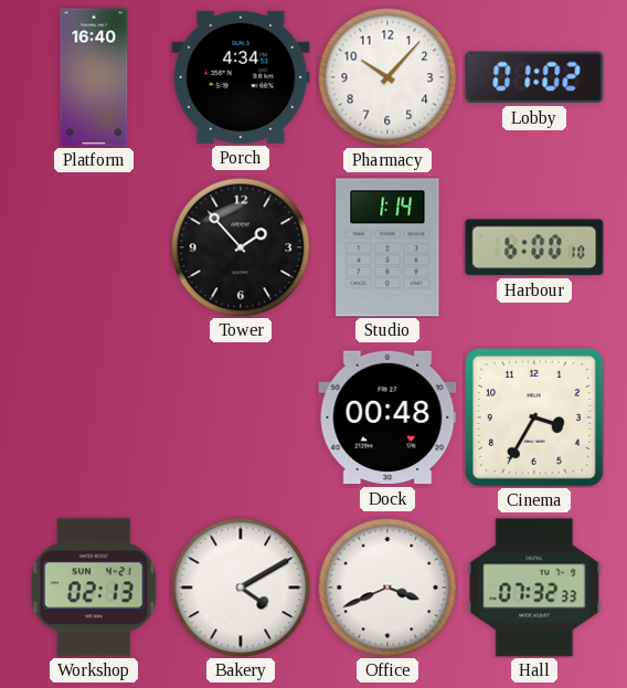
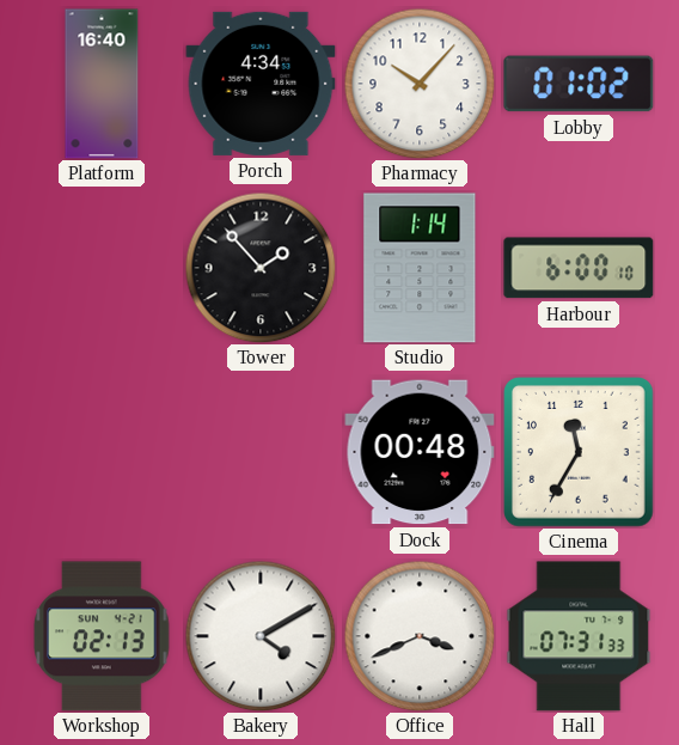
Cinema: 3:35 -> 11:35 (580, 453)
Hall: 07:32 -> 07:31 (579, 636)
